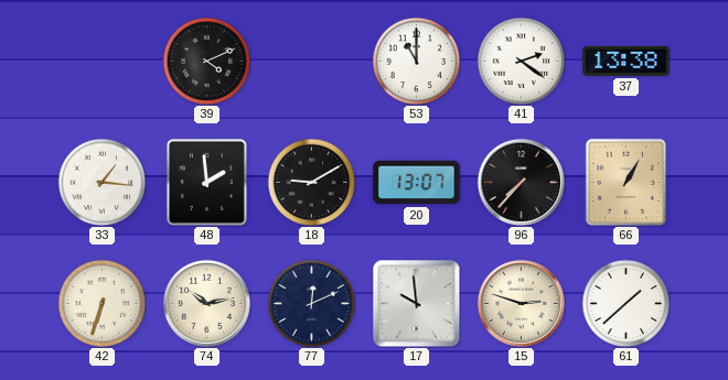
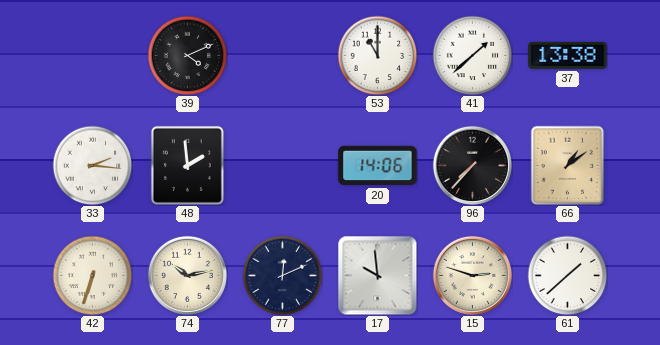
41: 2:21 -> 1:38 (472, 55)
33: 1:16 -> 2:16 (92, 165)
18: 9:10 -> none (311, 182)
20: 13:07 -> 14:06 (378, 166)
66: 1:05 -> 1:09 (568, 165)
